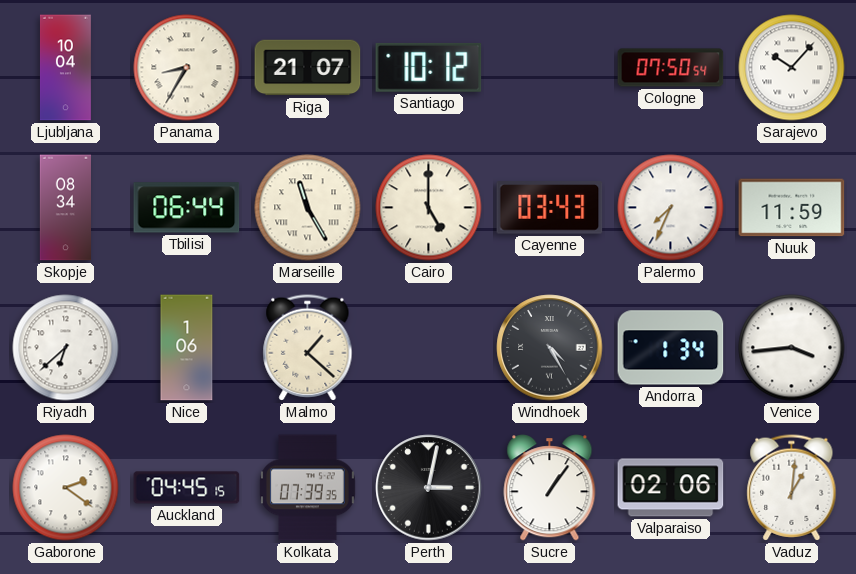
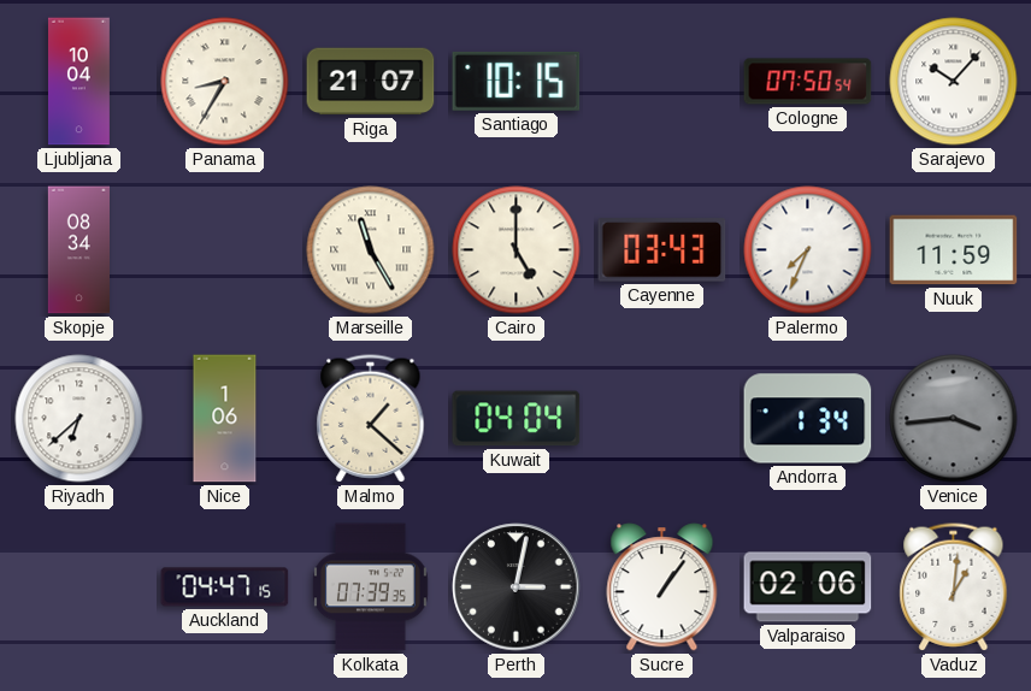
Santiago: 10:12 -> 10:15 (517, 81)
Tbilisi: 06:44 -> none (187, 208)
Kuwait: none -> 04:04 (517, 419)
Windhoek: 4:25 -> none (550, 348)
Venice dial: white -> grey (954, 419)
Gaborone: 2:21 -> none (66, 488)
Auckland: 04:45 -> 04:47 (225, 587)
